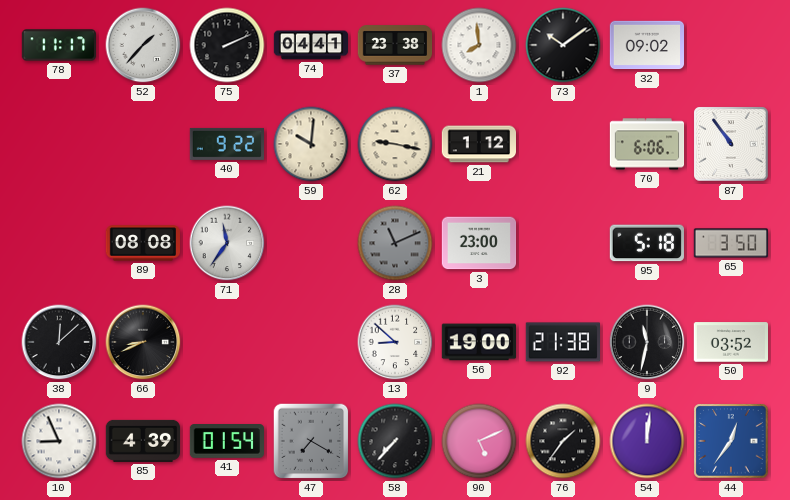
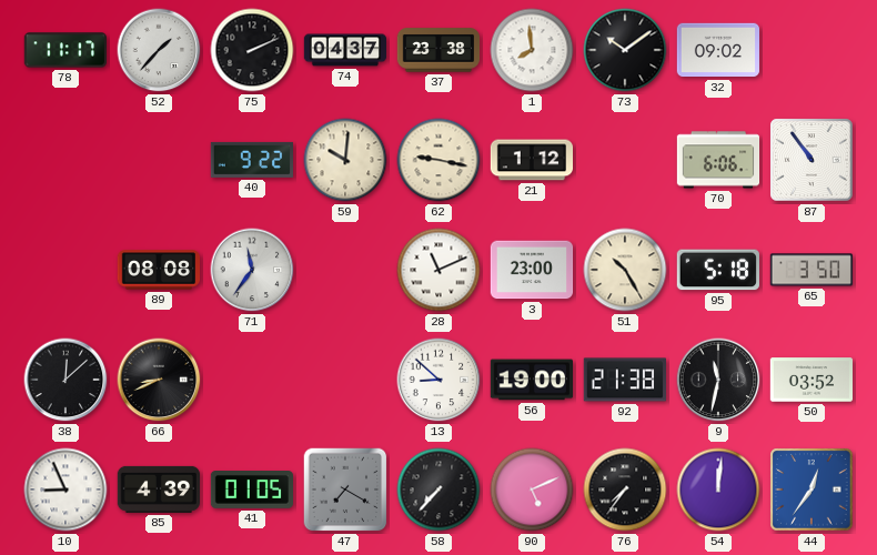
74: 04:41 -> 04:37 (345, 50)
28 dial: grey -> white (438, 270)
51: none -> 10:25 (625, 270)
41: 01:54 -> 01:05 (251, 491)
76: 1:36 -> 7:36 (625, 490)
